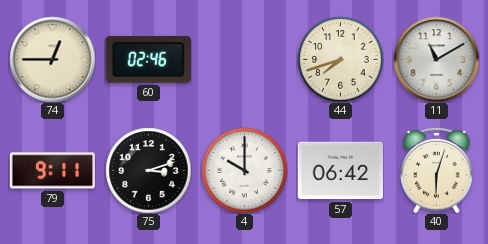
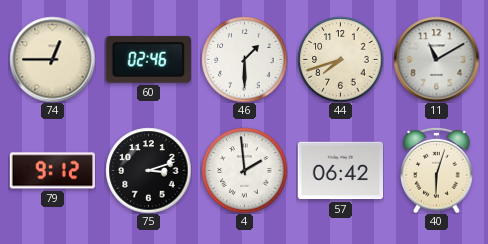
46: none -> 1:30 (244, 59)
79: 9:11 -> 9:12 (52, 171)
4: 10:00 -> 1:59 (244, 170)
